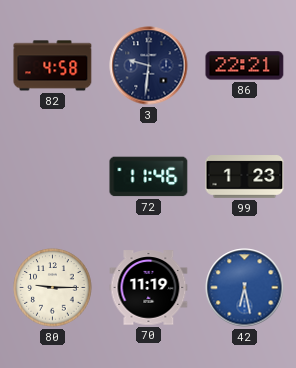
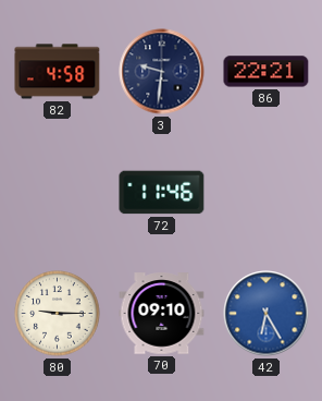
99: 1:23 -> none (245, 177)
70: 11:19 -> 09:10 (162, 314)
42: 6:28 -> 6:25 (267, 314)
